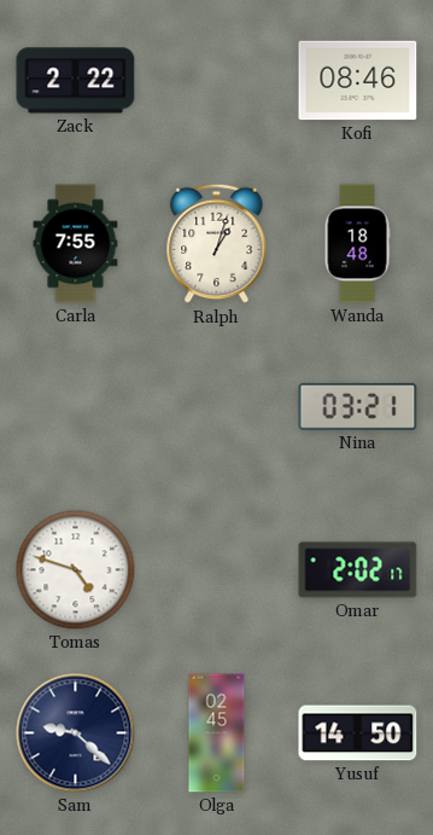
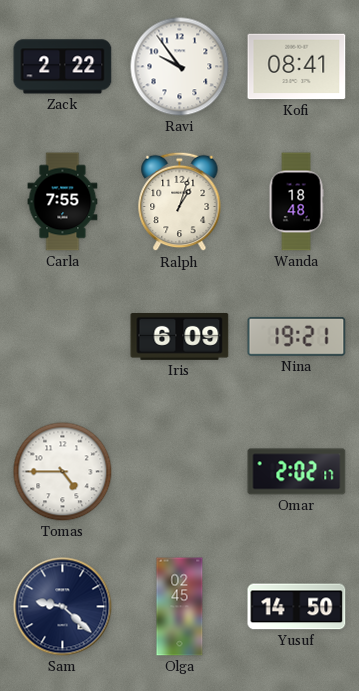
Ravi: none -> 9:54 (180, 67)
Kofi: 08:46 -> 08:41 (297, 67)
Iris: none -> 6:09 (180, 336)
Nina: 03:21 -> 19:21 (297, 336)
Tomas: 4:48 -> 4:45 (63, 472)
